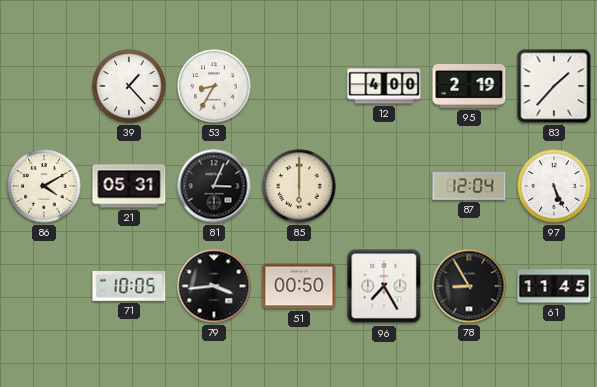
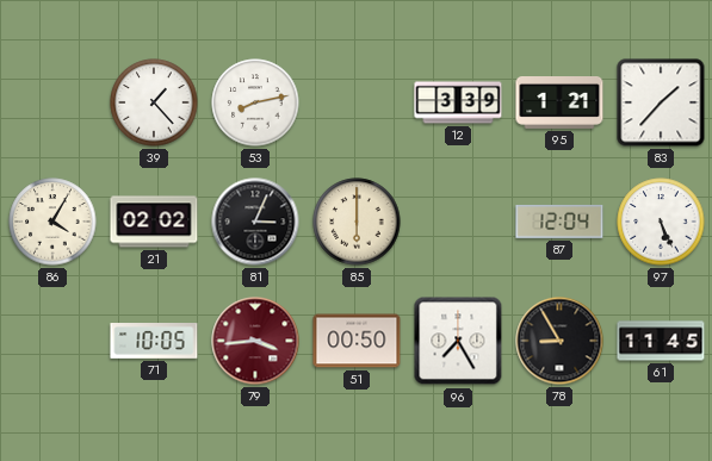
53: 8:35 -> 8:13 (255, 102)
12: 4:00 -> 3:39 (458, 102)
95: 2:19 -> 1:21 (559, 104)
86: 4:10 -> 4:05 (52, 222)
21: 05:31 -> 02:02 (154, 222)
79 dial: black -> burgundy (255, 341)
